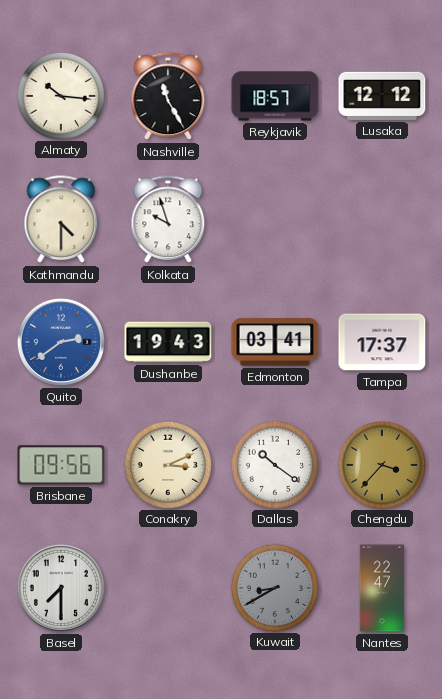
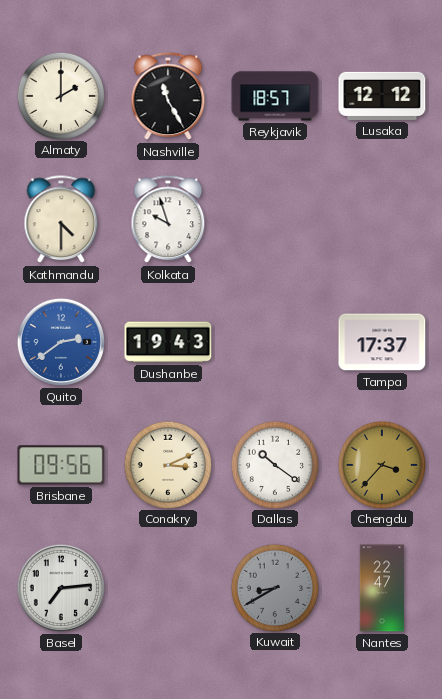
Almaty: 10:16 -> 2:00 (60, 95)
Edmonton: 03:41 -> none (275, 342)
Basel: 7:30 -> 7:14 (61, 588)
